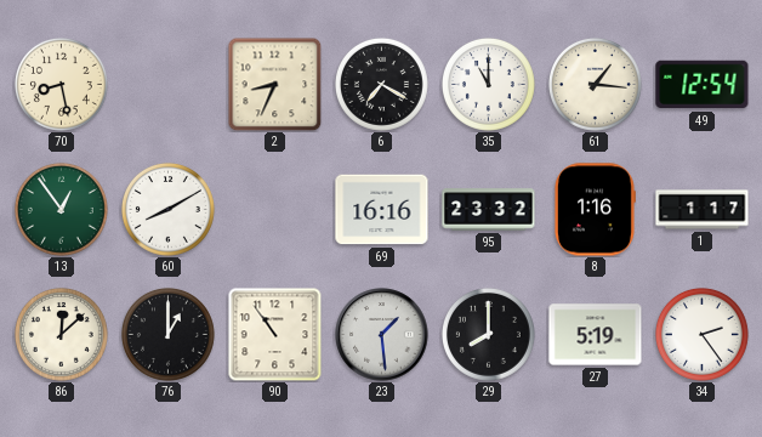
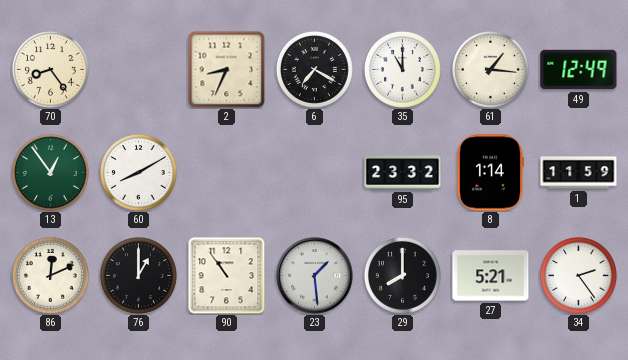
70: 8:28 -> 8:24 (50, 69)
49: 12:54 -> 12:49 (579, 70)
69: 16:16 -> none (382, 210)
8: 1:16 -> 1:14 (490, 173)
1: 1:17 -> 11:59 (579, 173)
86: 12:08 -> 12:11 (50, 275)
27: 5:19 -> 5:21 (491, 276)
